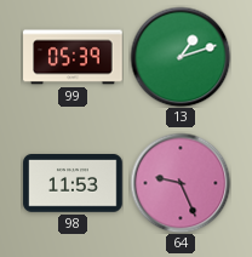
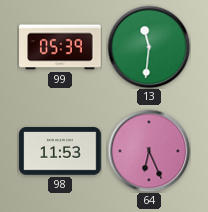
13: 1:12 -> 11:31 (149, 47)
64: 9:26 -> 6:26 (149, 151)
